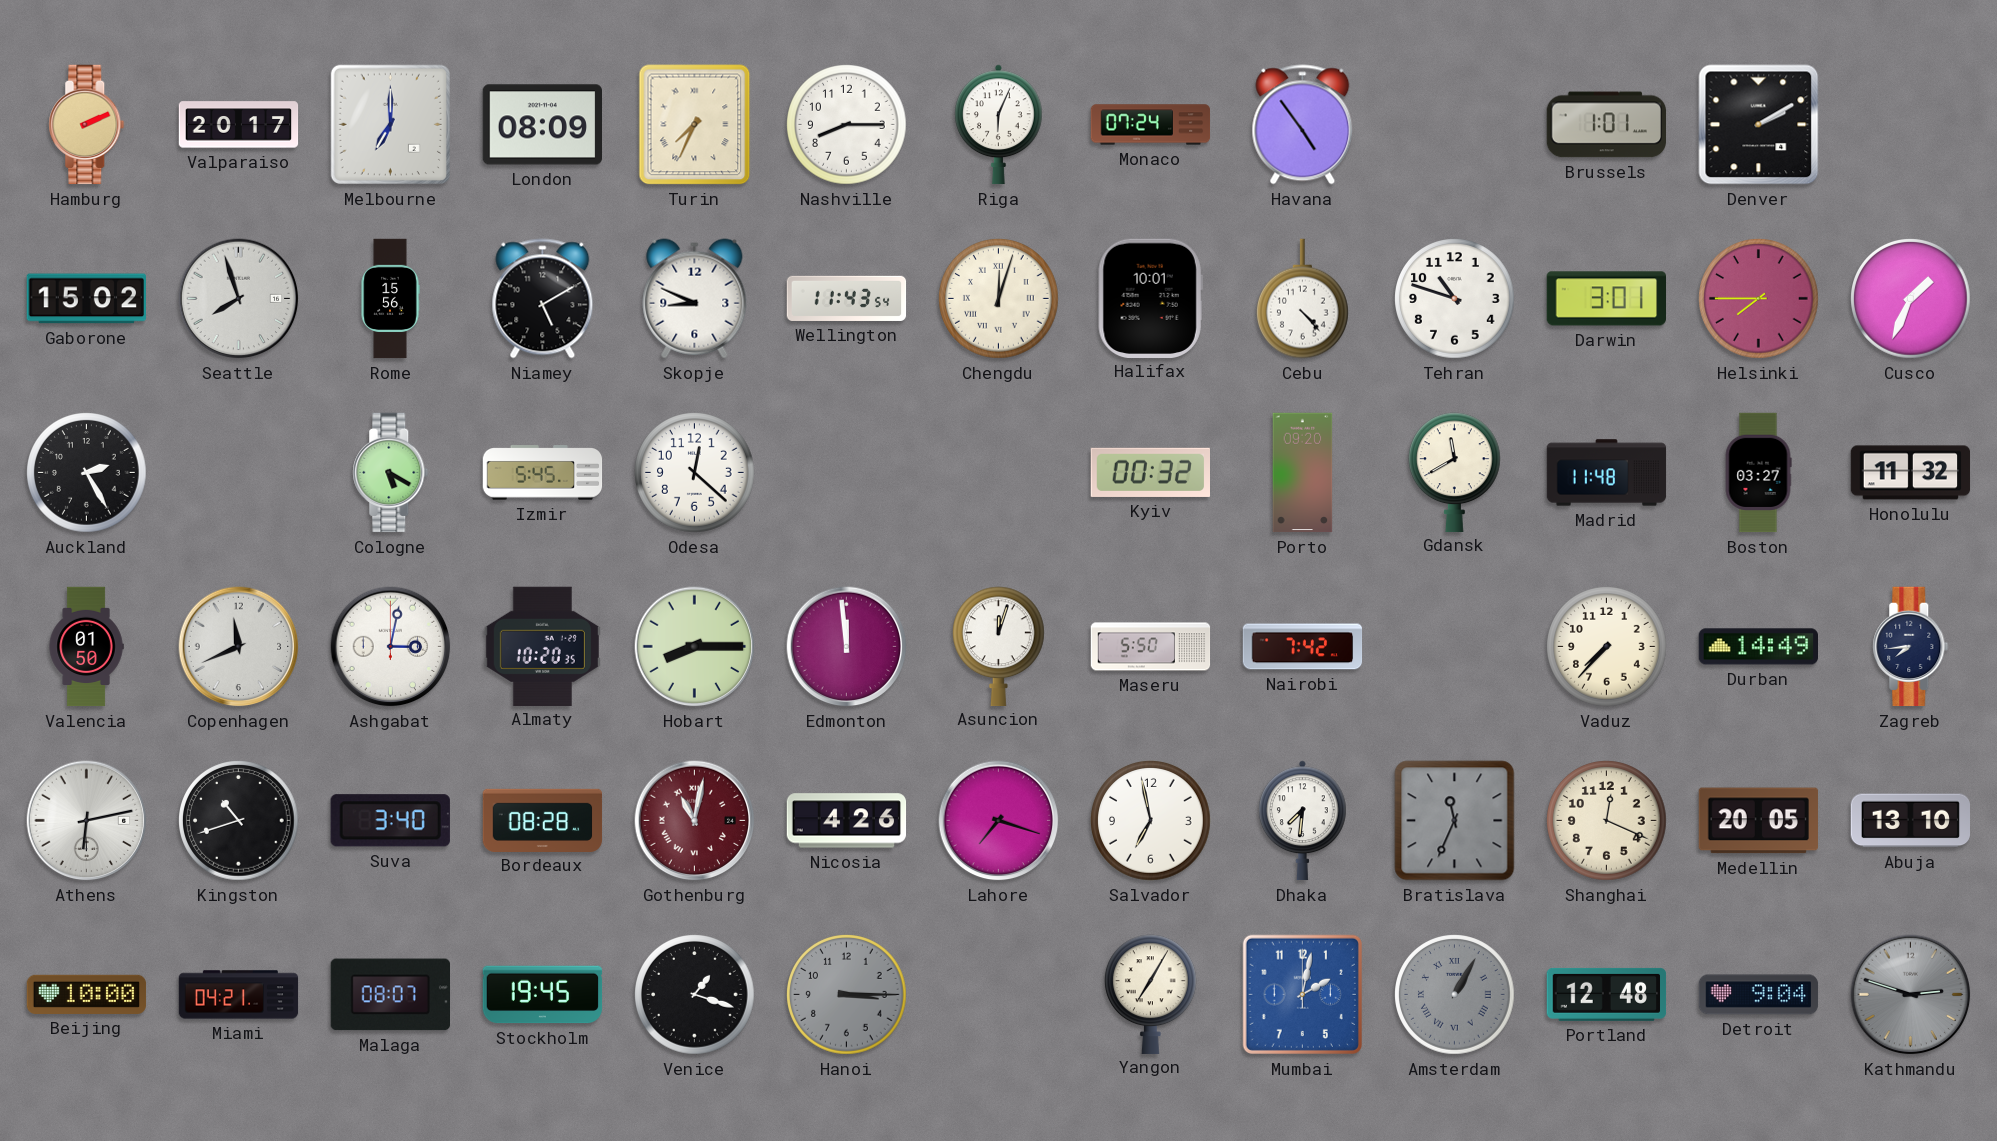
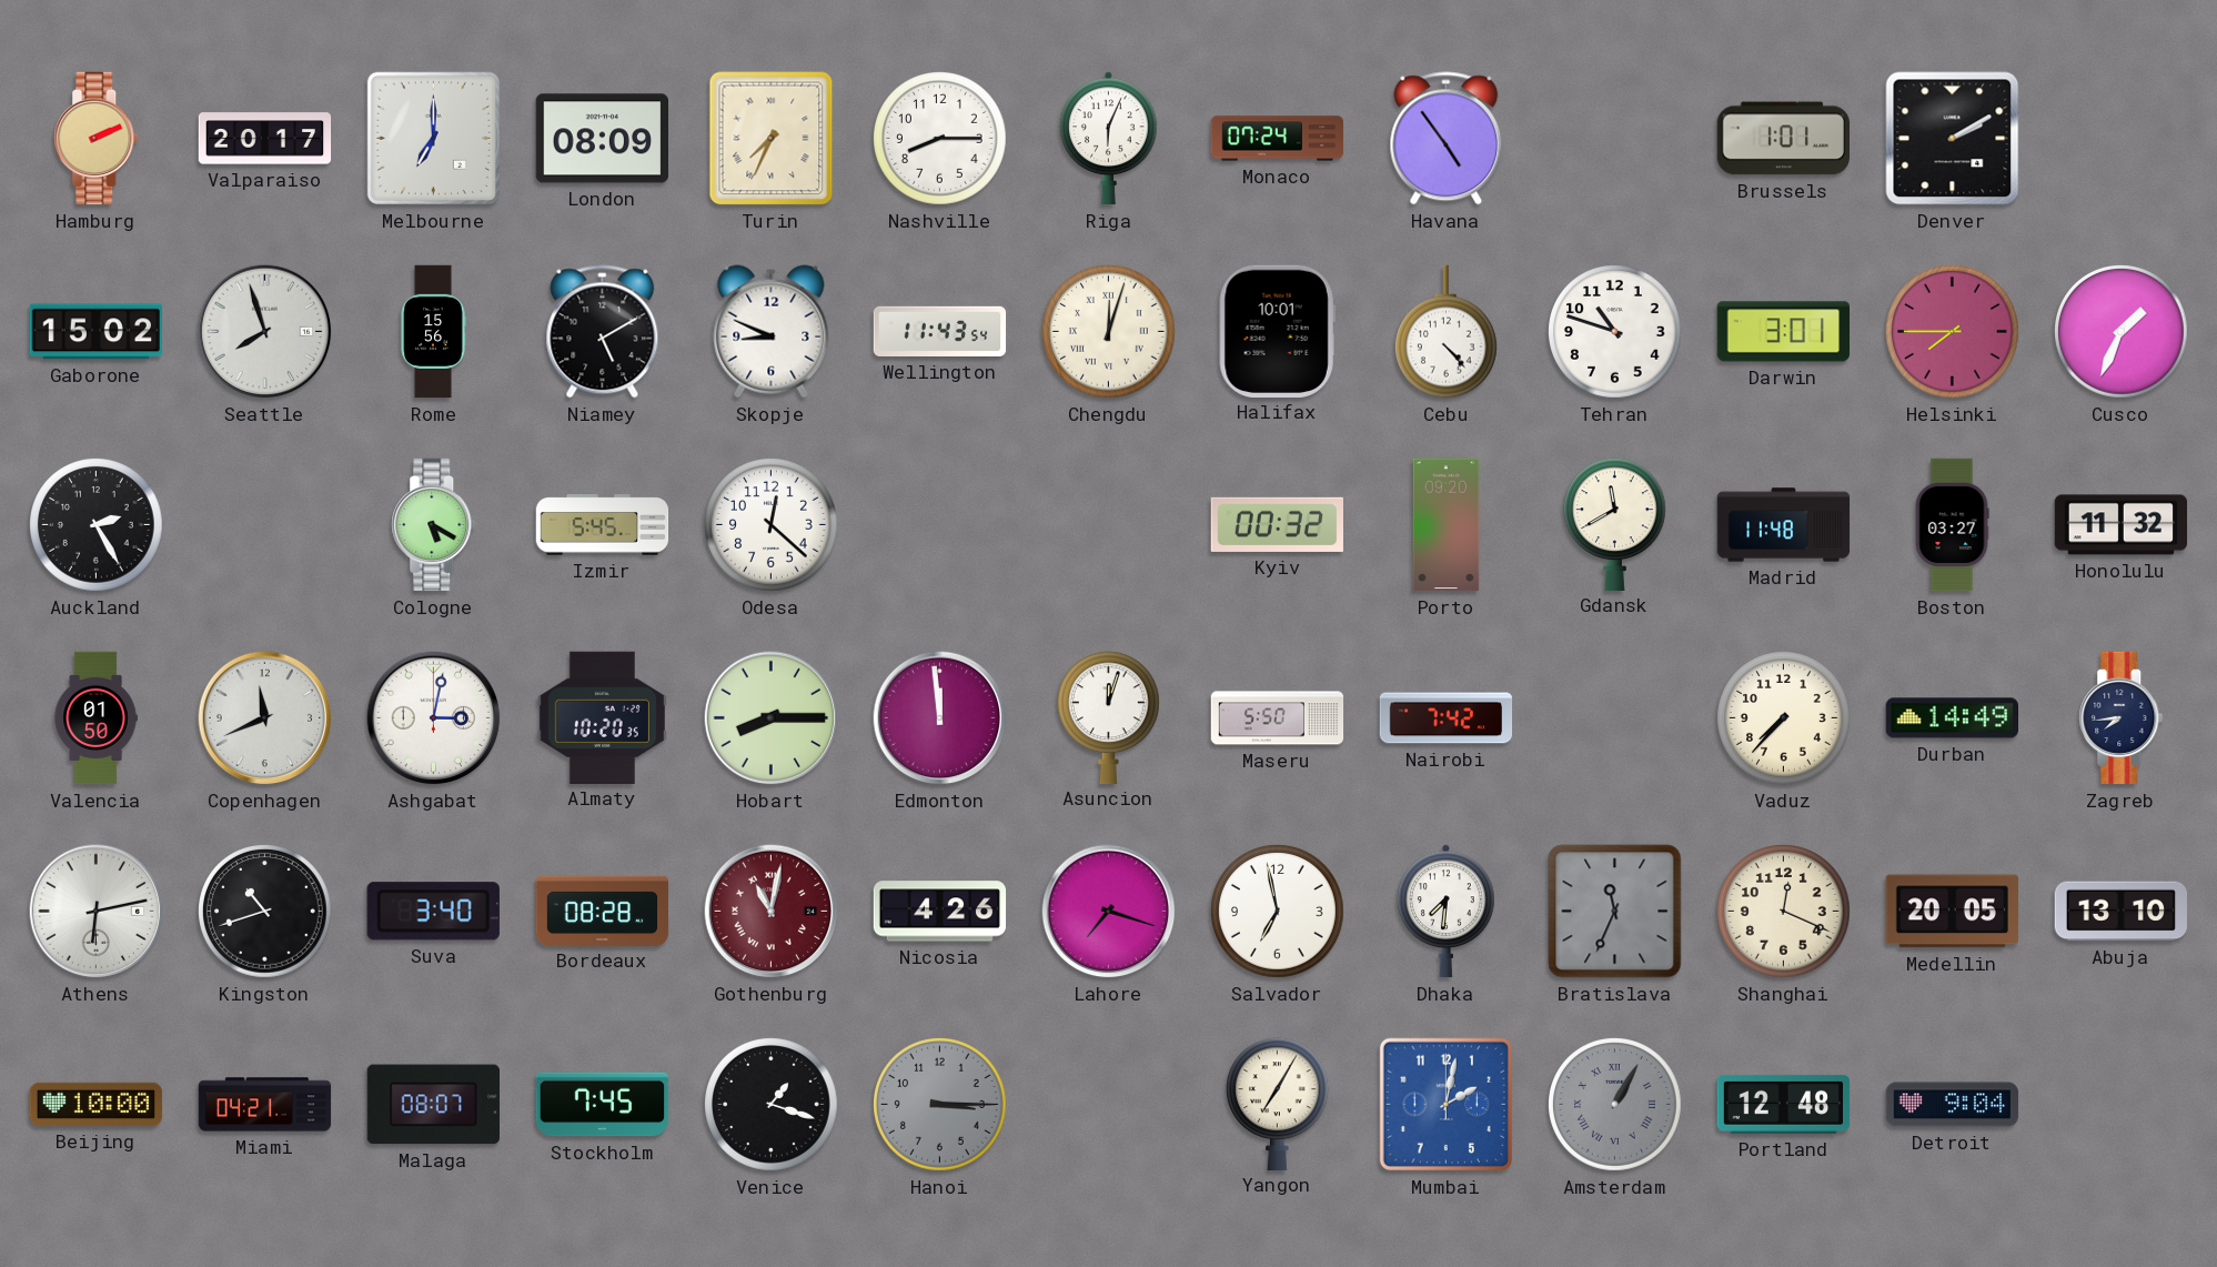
Stockholm: 19:45 -> 7:45 (603, 1105)
Kathmandu: 2:48 -> none (1911, 995)
